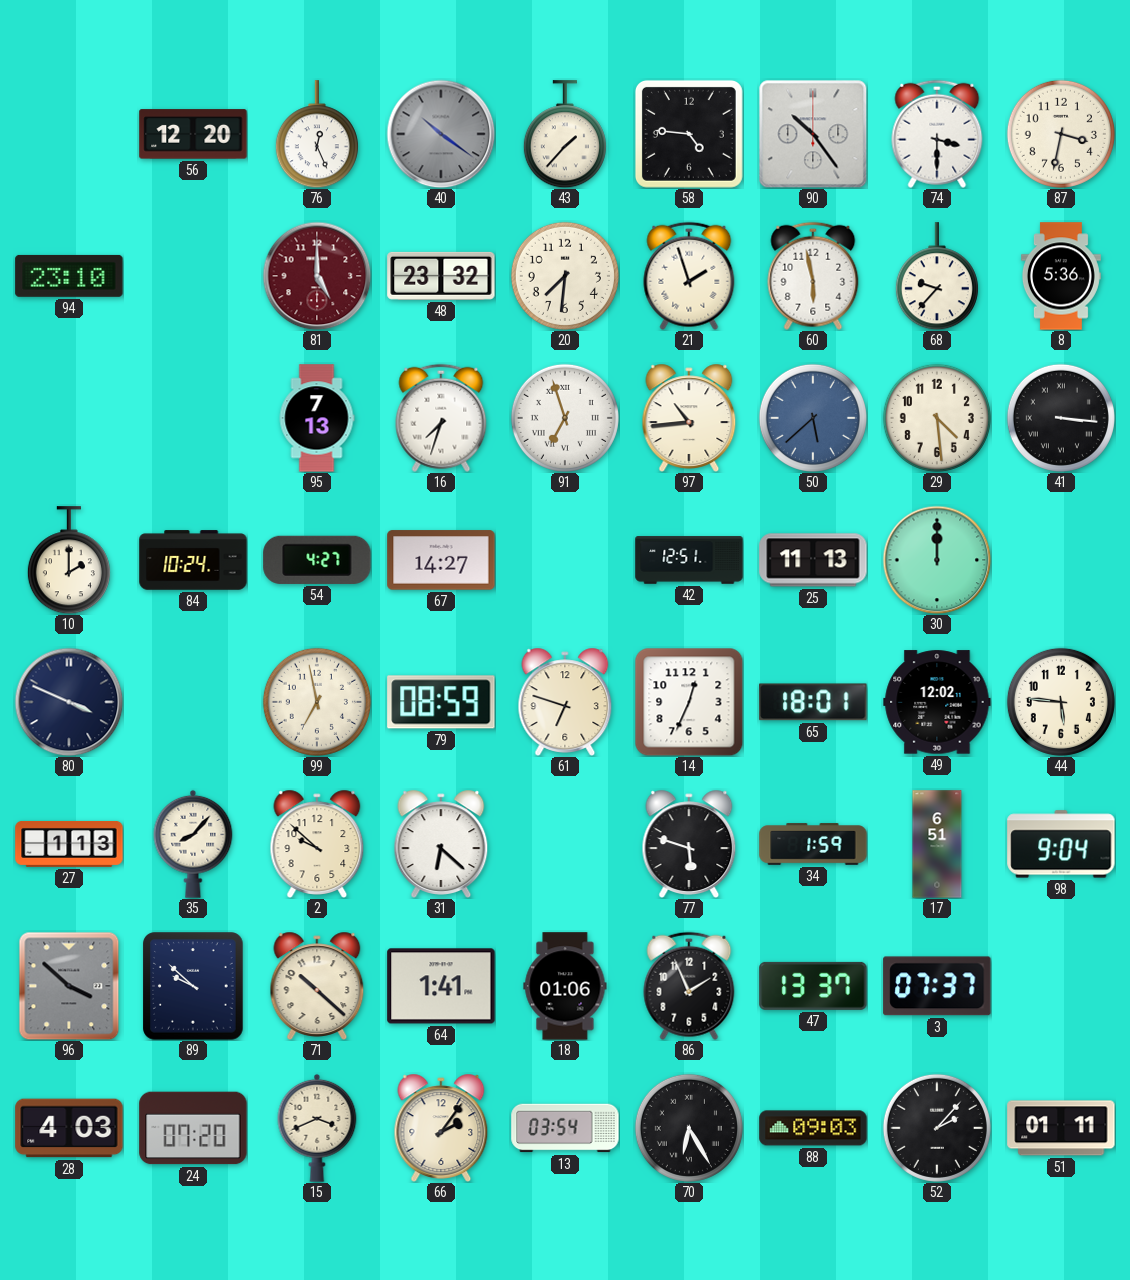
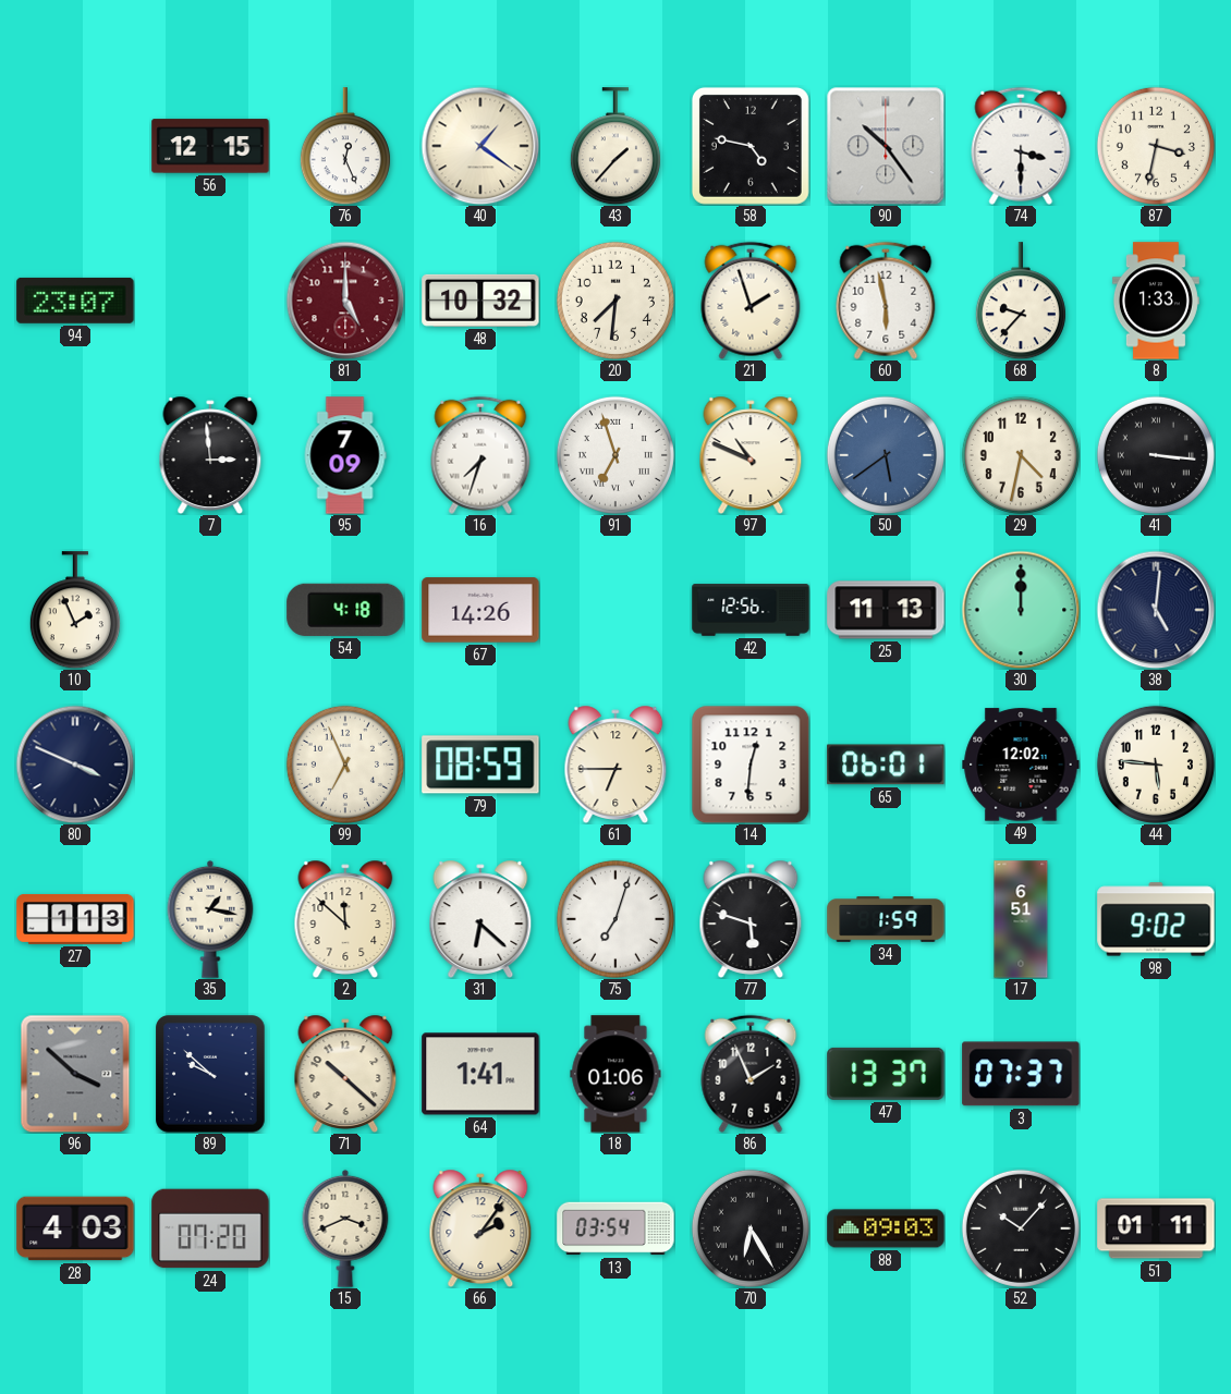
56: 12:20 -> 12:15 (210, 146)
40: 10:21 -> 1:21 (480, 146)
40 dial: grey -> cream (480, 146)
58: 4:46 -> 4:47 (751, 146)
94: 23:10 -> 23:07 (75, 301)
48: 23:32 -> 10:32 (480, 301)
8: 5:36 -> 1:33 (1156, 301)
7: none -> 2:59 (210, 455)
95: 7:13 -> 7:09 (345, 455)
97: 10:44 -> 10:49 (751, 455)
50: 5:38 -> 5:39 (886, 455)
29: 4:29 -> 4:32 (1021, 455)
10: 2:00 -> 1:56 (75, 610)
84: 10:24 -> none (193, 560)
54: 4:27 -> 4:18 (345, 610)
67: 14:27 -> 14:26 (480, 610)
42: 12:51 -> 12:56 (751, 610)
38: none -> 5:01 (1156, 610)
99: 6:58 -> 6:56 (345, 765)
61: 6:48 -> 6:45 (615, 765)
14: 12:34 -> 12:31 (751, 765)
65: 18:01 -> 06:01 (886, 765)
35: 8:07 -> 1:17 (210, 919)
2: 9:52 -> 11:52 (345, 919)
75: none -> 7:03 (615, 919)
98: 9:04 -> 9:02 (1156, 919)
52: 2:07 -> 10:07 (1021, 1228)
